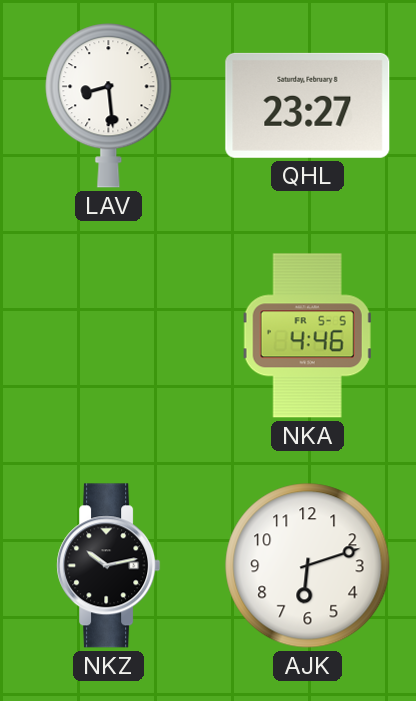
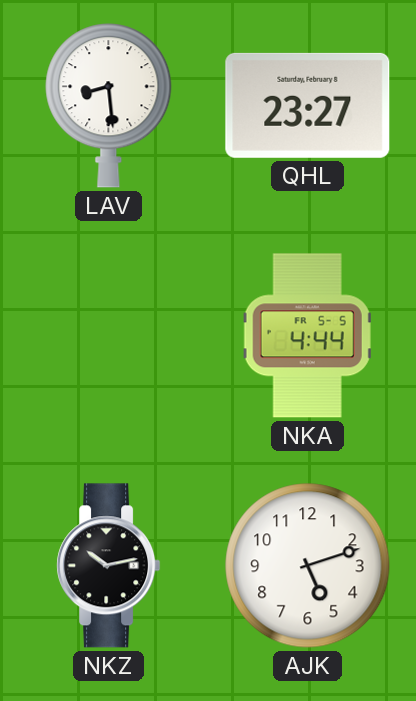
NKA: 4:46 -> 4:44 (308, 336)
AJK: 6:12 -> 5:12 (308, 566)
